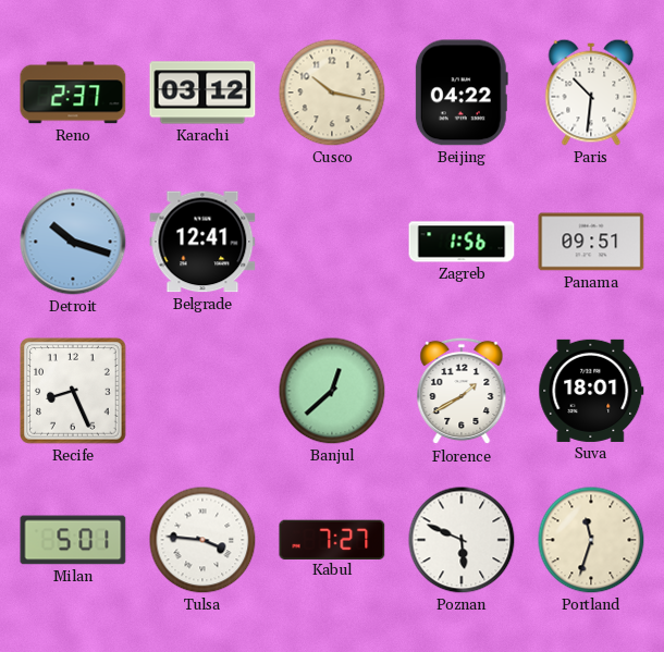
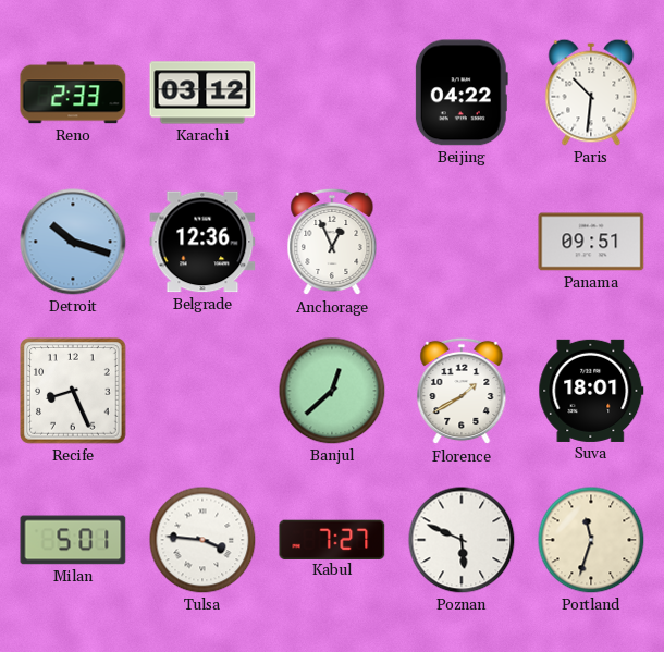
Reno: 2:37 -> 2:33 (73, 93)
Cusco: 10:17 -> none (332, 93)
Belgrade: 12:41 -> 12:36 (202, 242)
Anchorage: none -> 12:56 (332, 242)
Zagreb: 1:56 -> none (462, 242)
